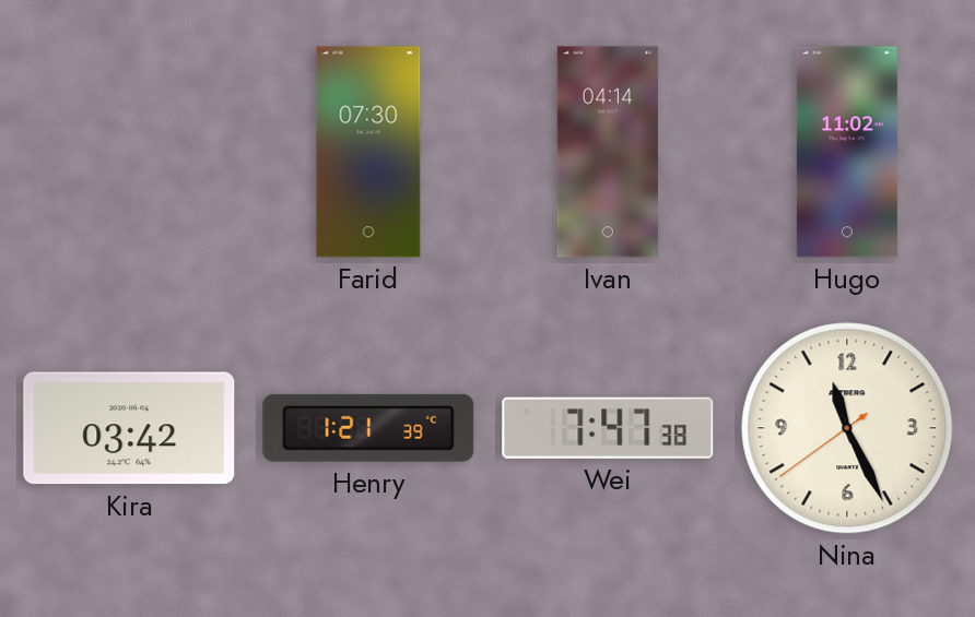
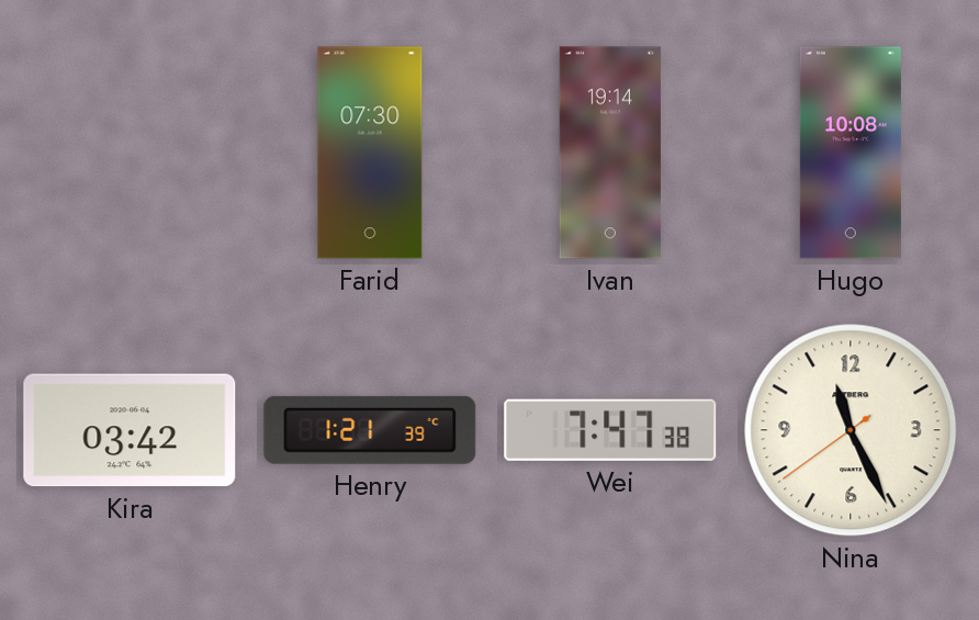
Ivan: 04:14 -> 19:14 (610, 153)
Hugo: 11:02 -> 10:08 (851, 153)
